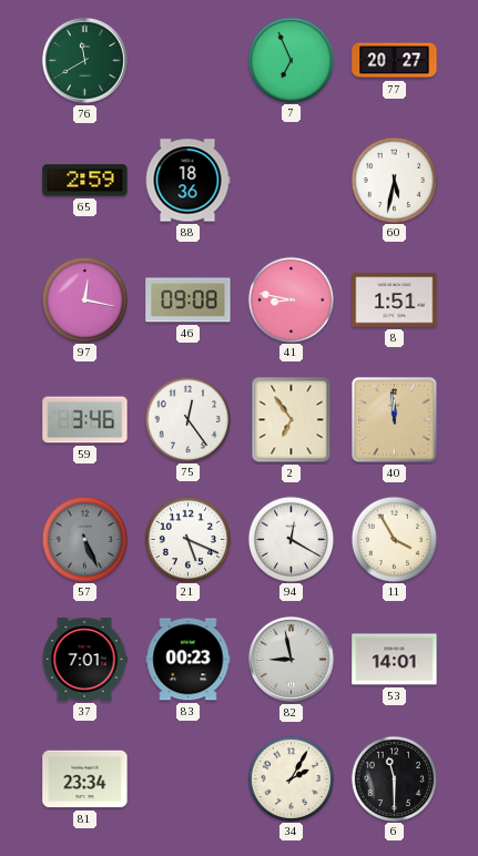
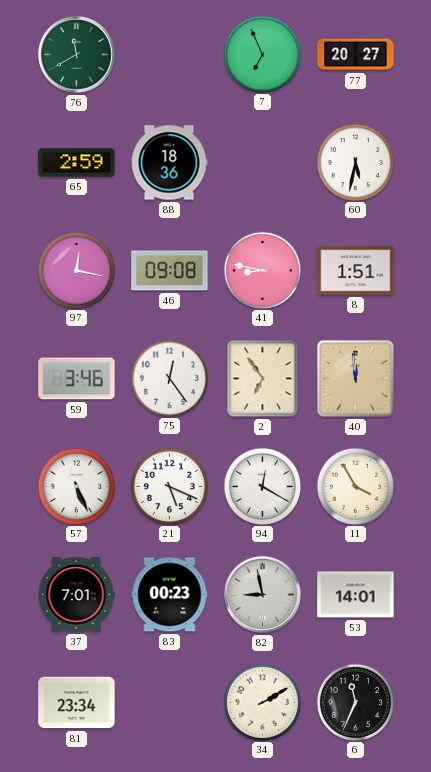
57 dial: grey -> white (76, 486)
34: 2:05 -> 2:10 (262, 702)
6: 11:30 -> 11:34 (355, 702)
